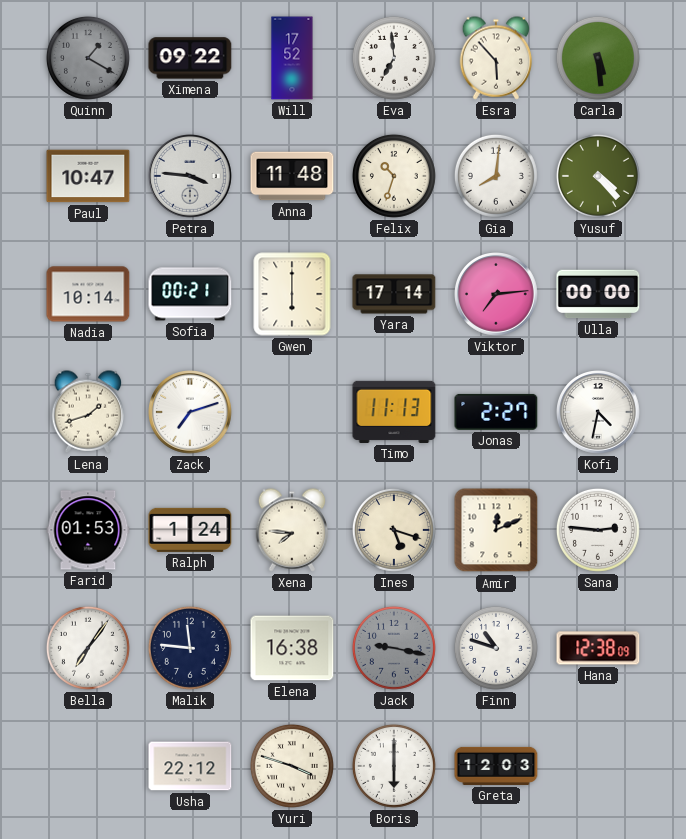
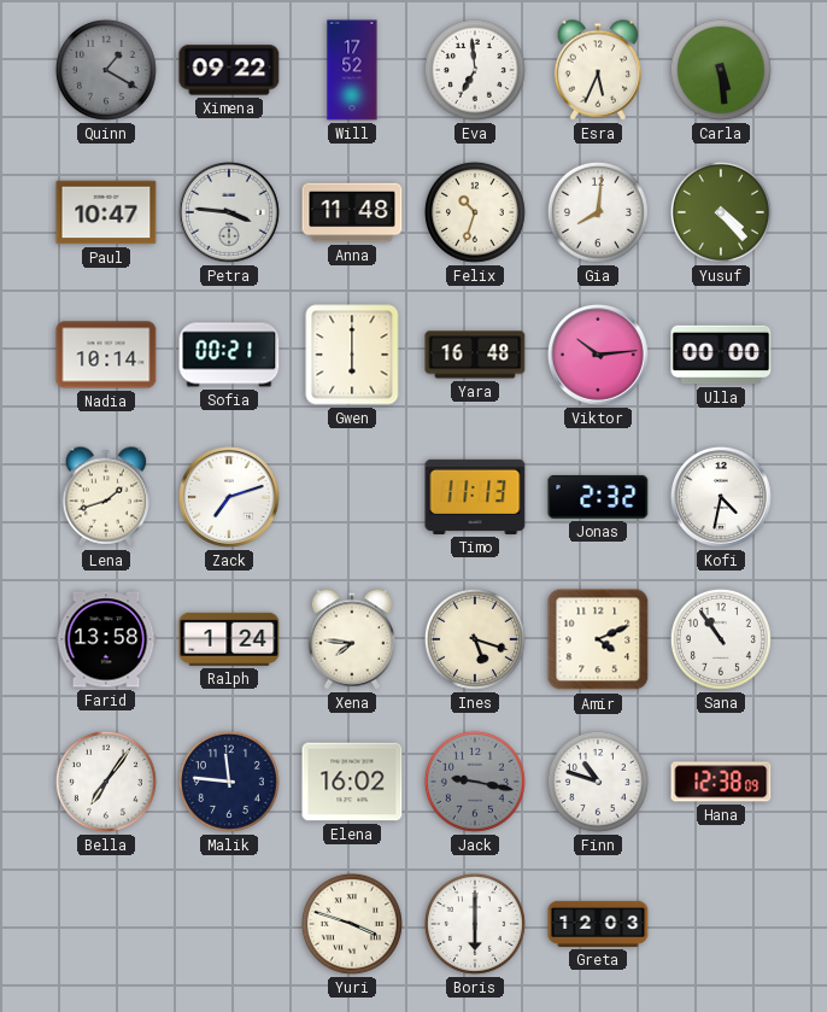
Esra: 5:53 -> 5:34 (598, 70)
Yara: 17:14 -> 16:48 (475, 355)
Viktor: 7:14 -> 10:14 (599, 356)
Jonas: 2:27 -> 2:32 (598, 497)
Farid: 01:53 -> 13:58 (106, 639)
Amir: 12:11 -> 4:11 (598, 639)
Sana: 2:46 -> 10:54 (721, 639)
Elena: 16:38 -> 16:02 (352, 782)
Usha: 22:12 -> none (190, 766)
